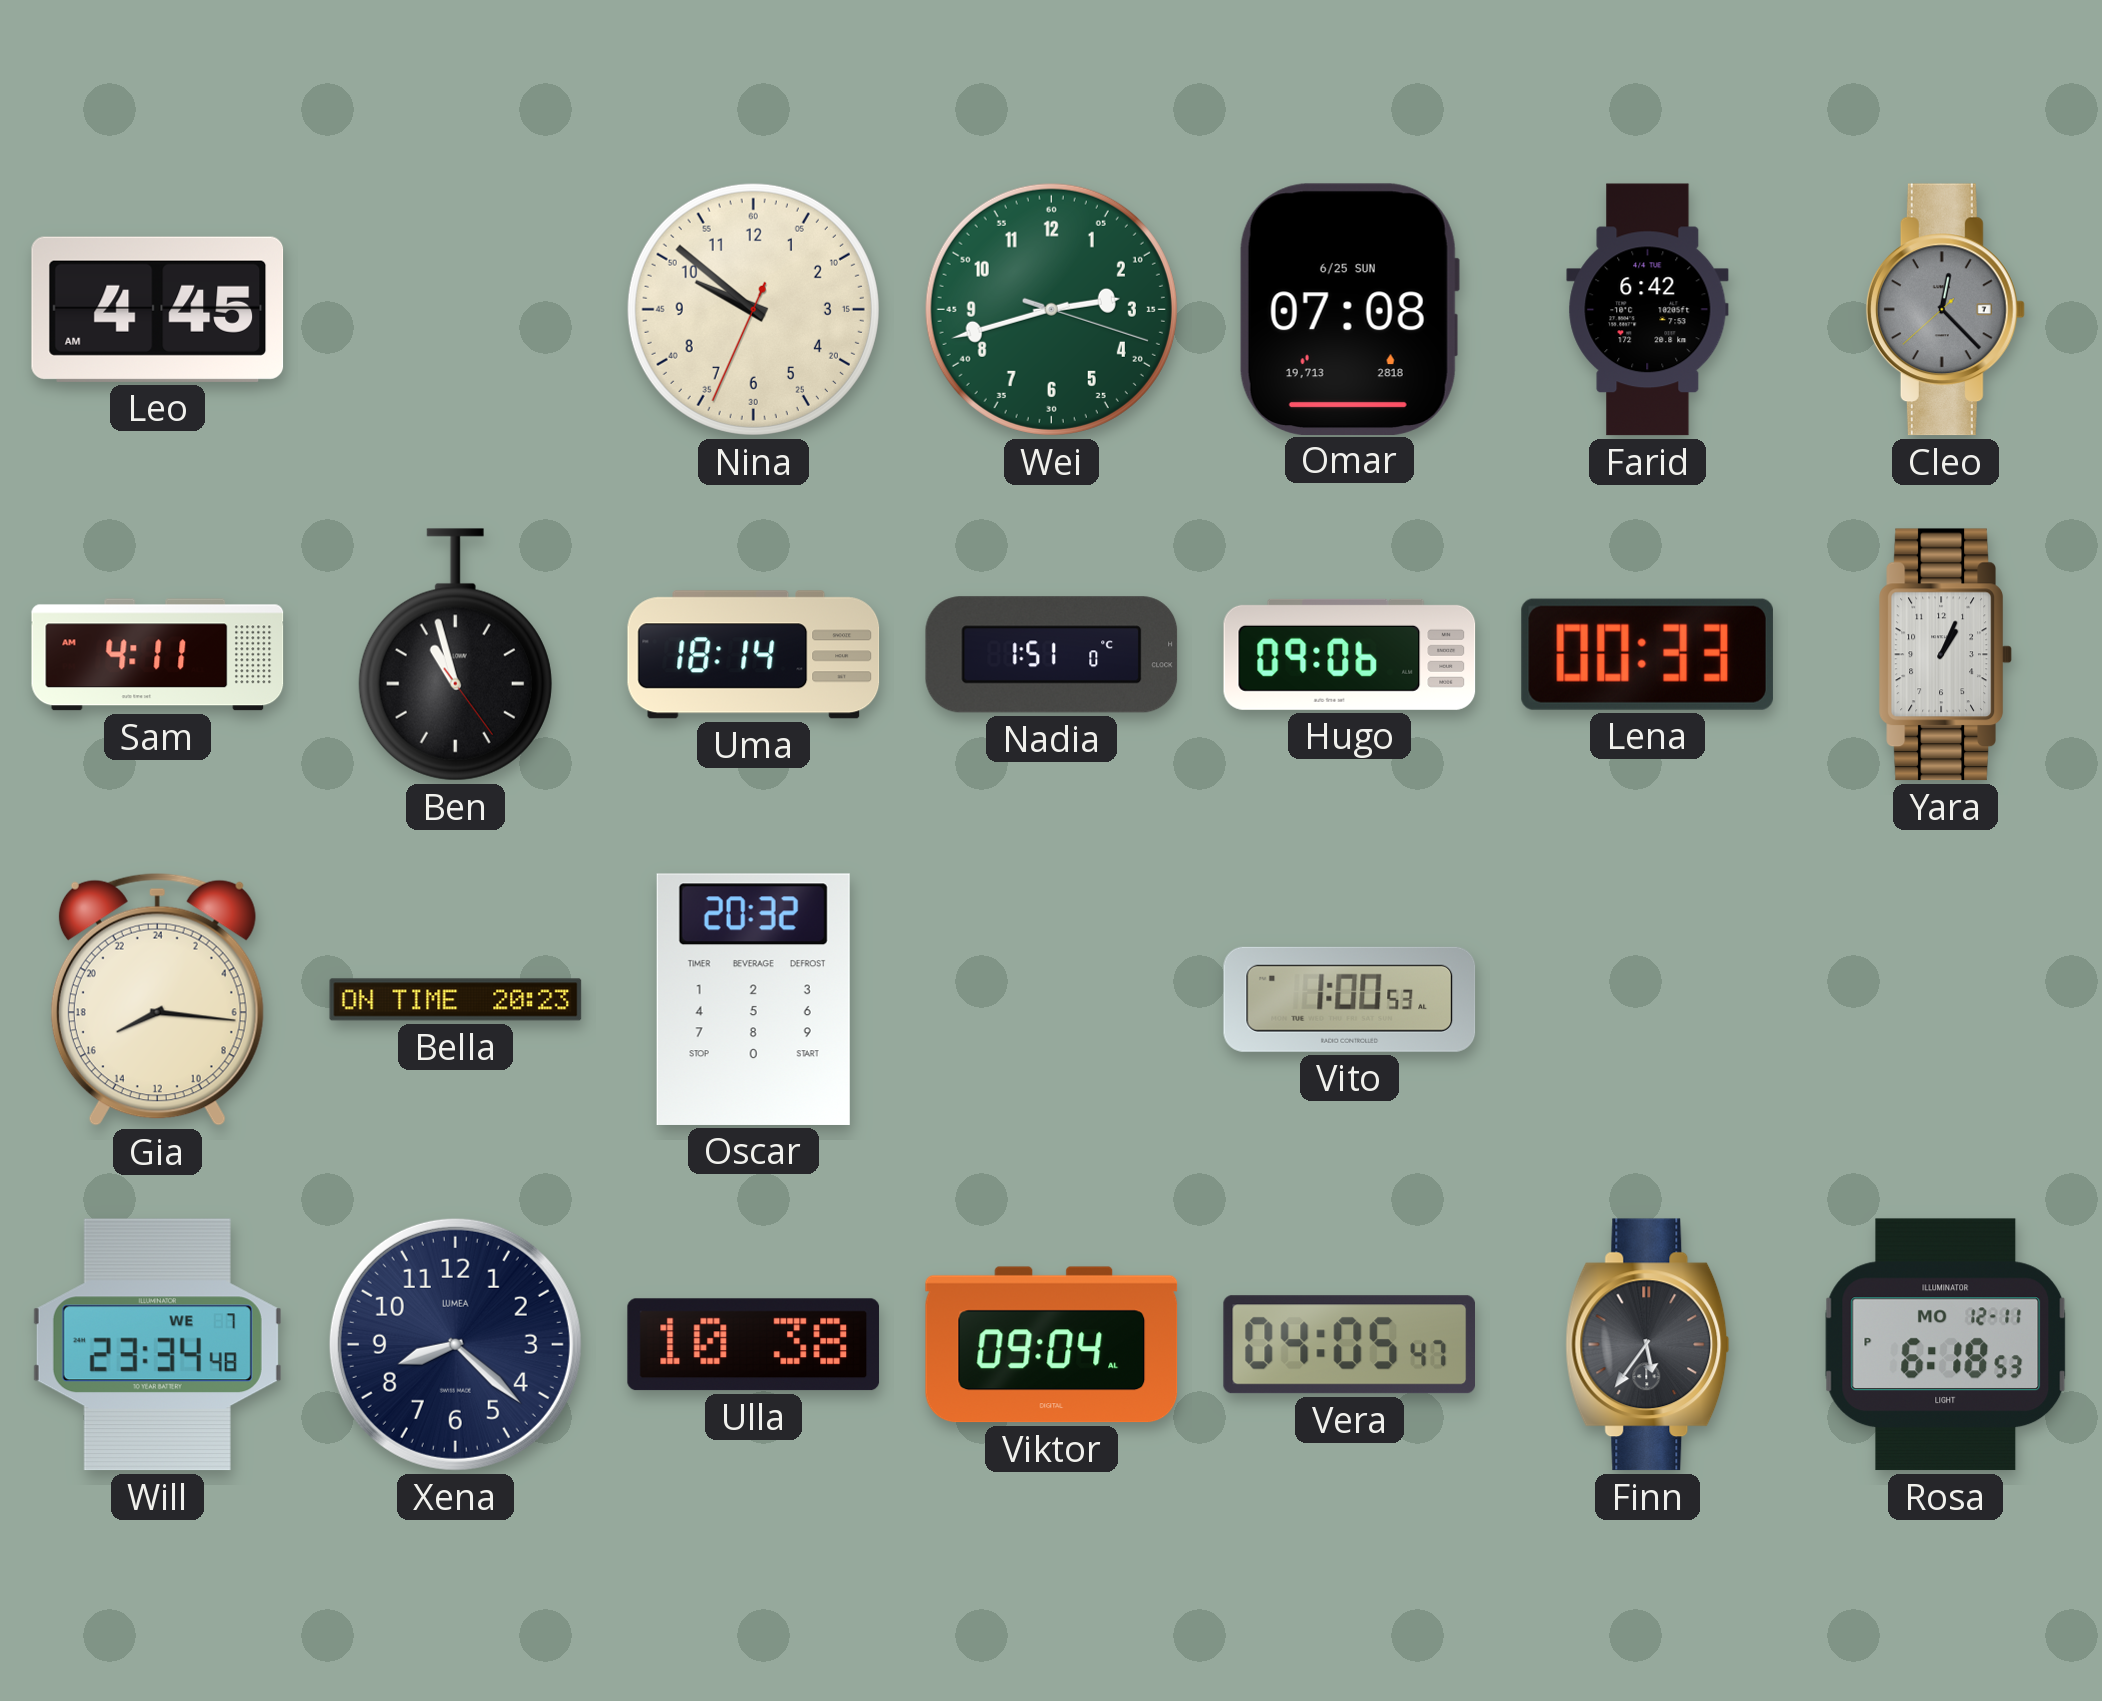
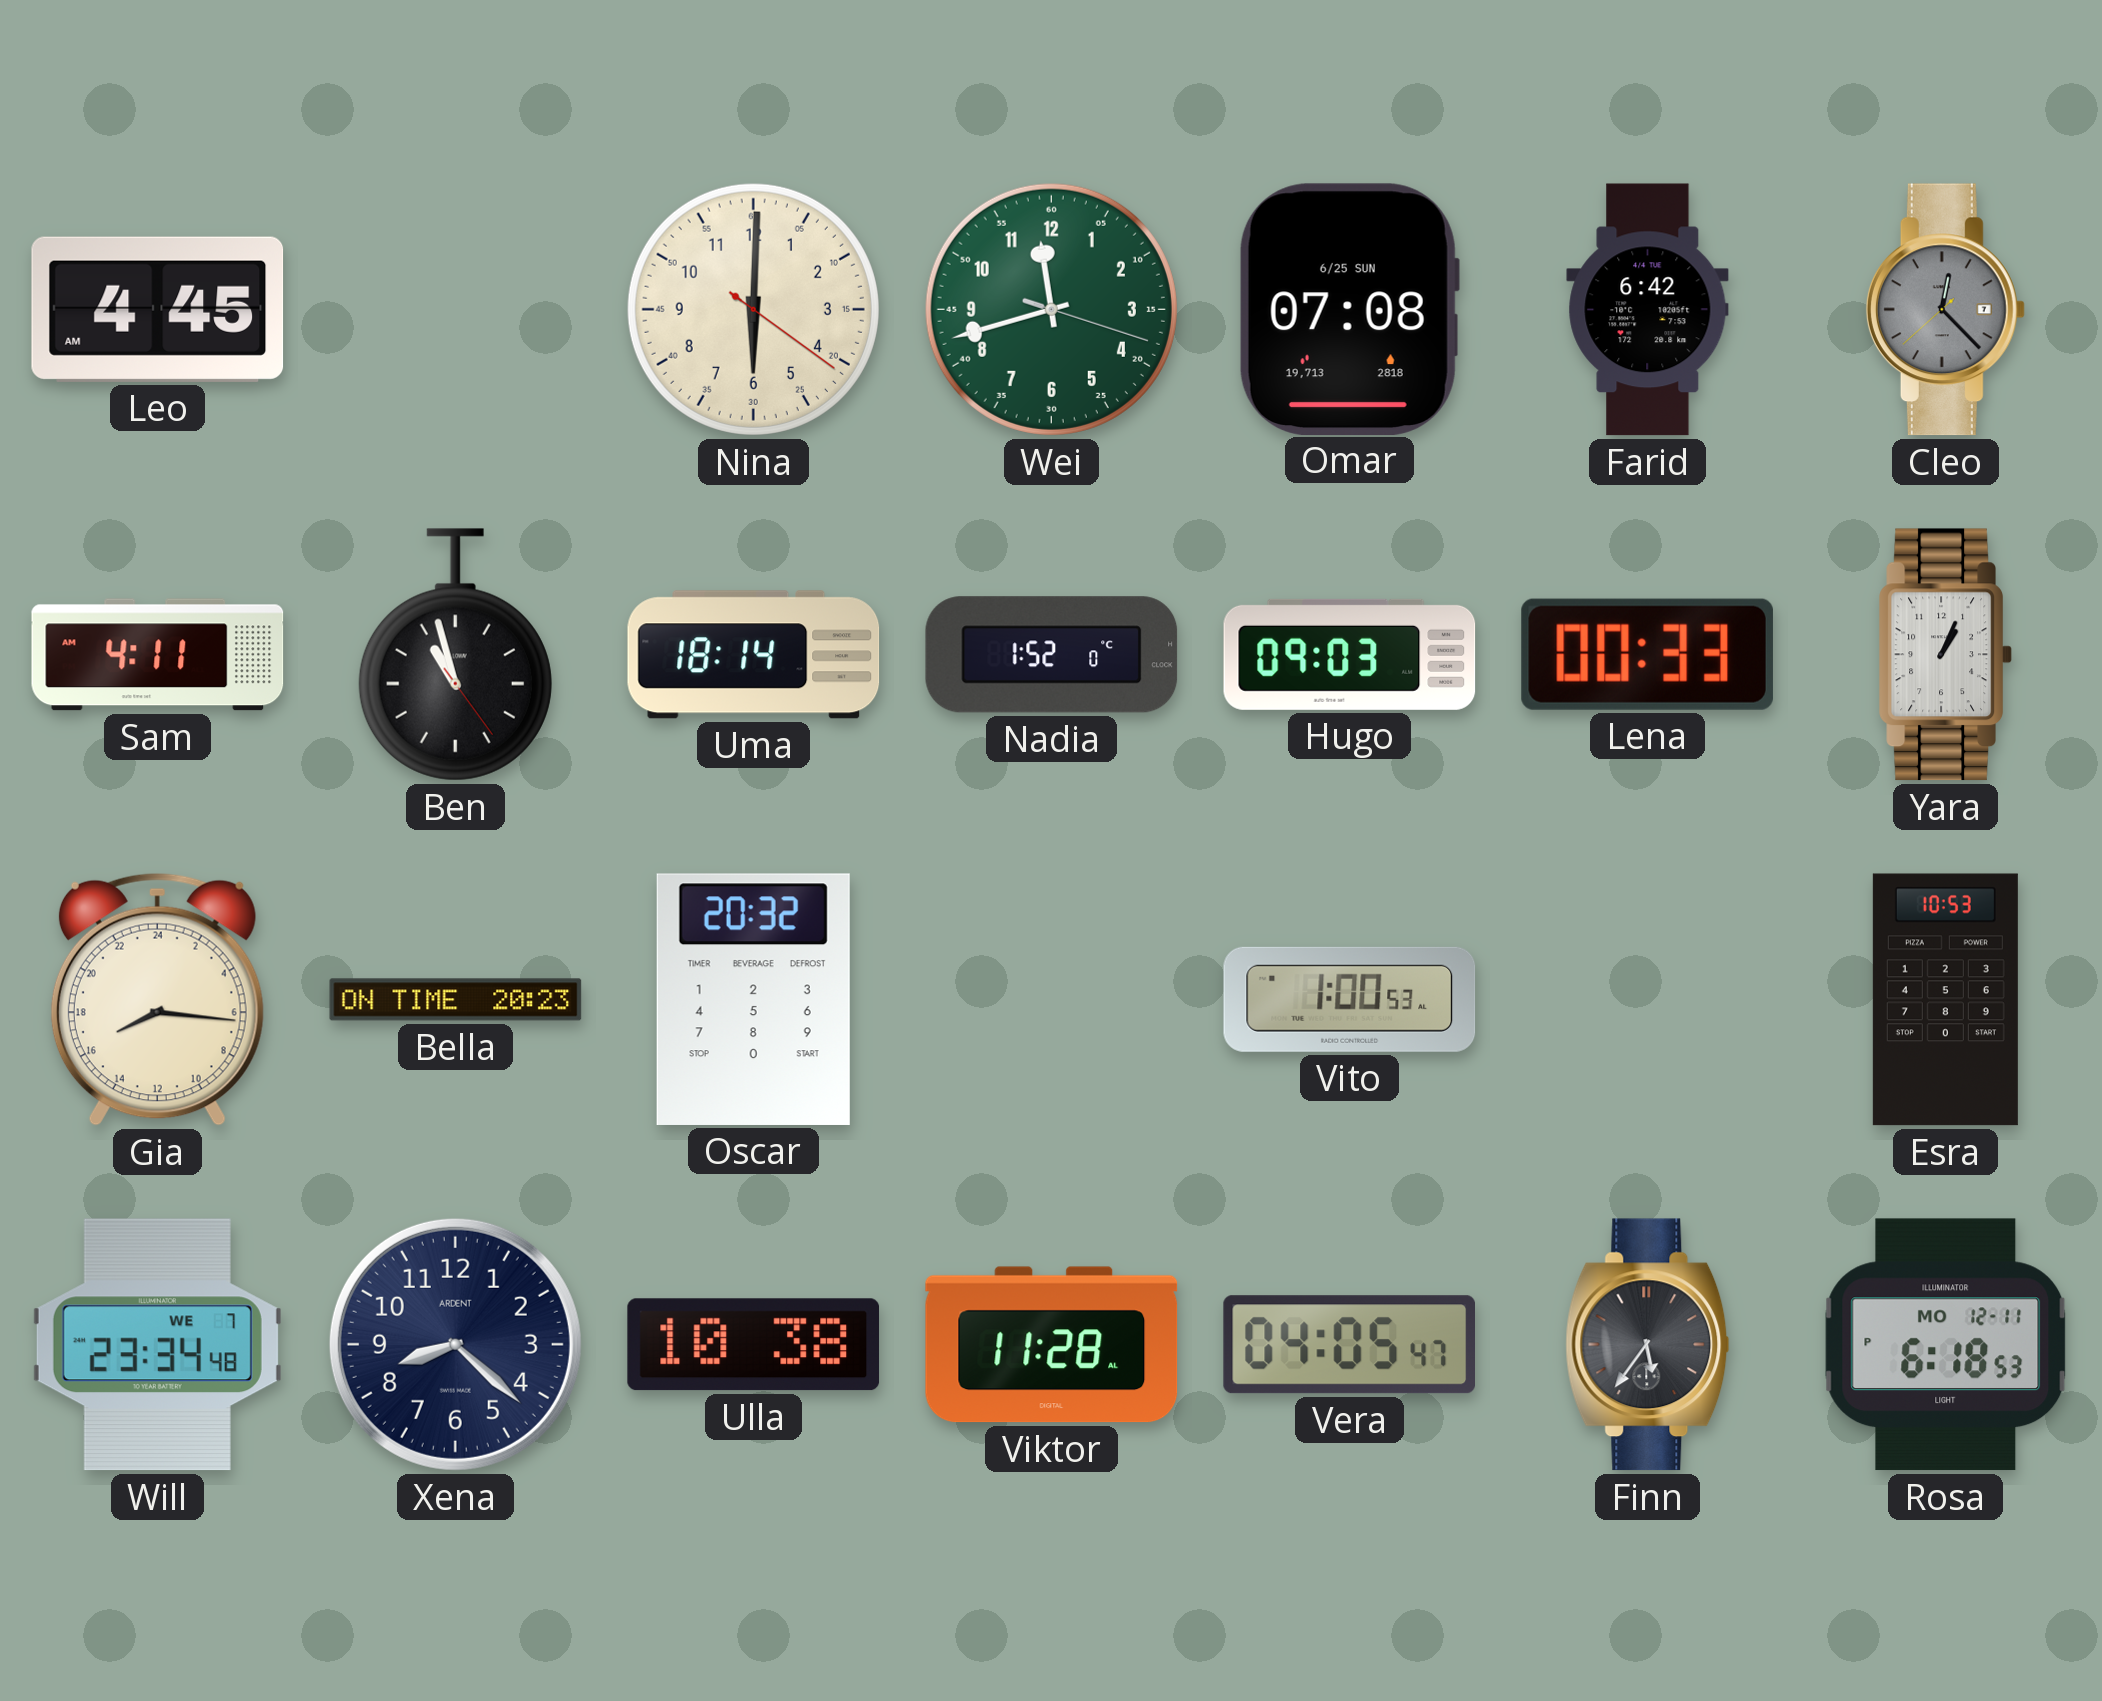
Nina: 9:51 -> 6:00 (753, 309)
Wei: 2:42 -> 11:42 (1051, 309)
Nadia: 1:51 -> 1:52 (1052, 655)
Hugo: 09:06 -> 09:03 (1350, 654)
Esra: none -> 10:53 (1945, 1000)
Xena brand: LUMEA -> ARDENT (455, 1344)
Viktor: 09:04 -> 11:28 (1052, 1345)
